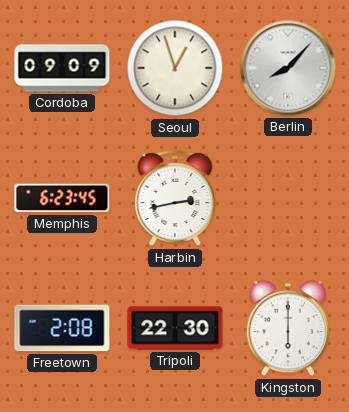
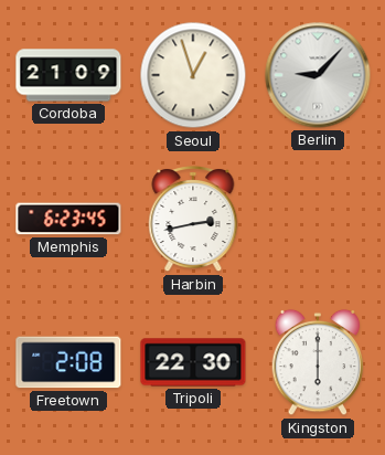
Cordoba: 09:09 -> 21:09 (68, 75)
Berlin: 8:07 -> 9:07 (318, 75)
